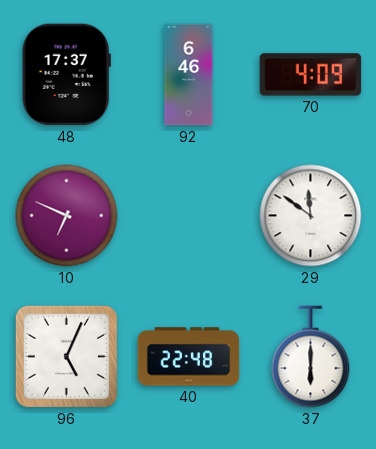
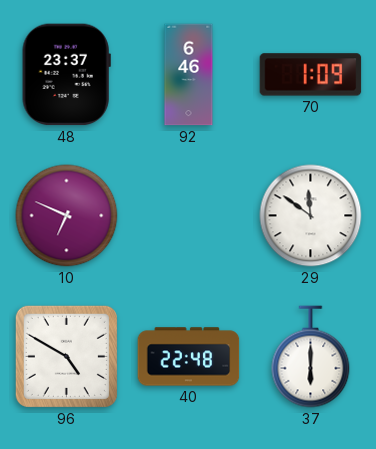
48: 17:37 -> 23:37 (66, 75)
70: 4:09 -> 1:09 (311, 75)
96: 5:04 -> 4:50 (66, 356)
